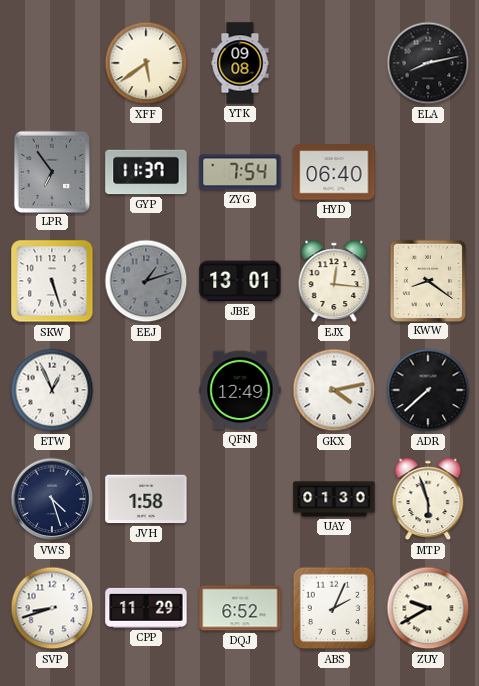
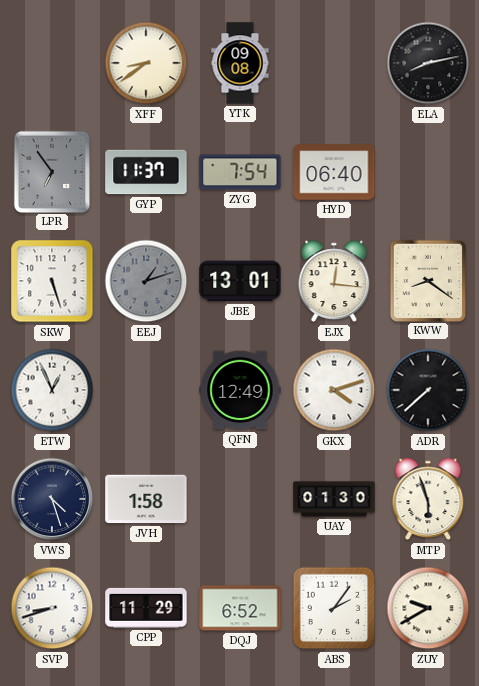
XFF: 5:39 -> 8:39 (146, 63)
GKX: 4:13 -> 4:12 (334, 390)
ABS: 2:04 -> 2:06 (334, 608)
